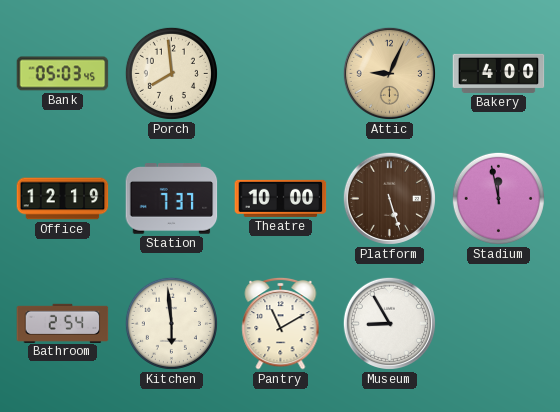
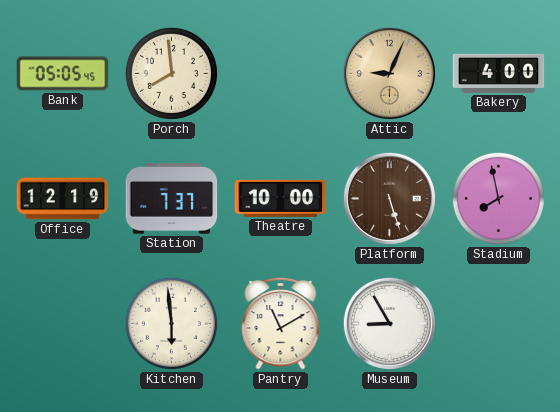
Bank: 05:03 -> 05:05 (63, 74)
Stadium: 11:58 -> 7:58 (498, 198)
Bathroom: 2:54 -> none (63, 323)
